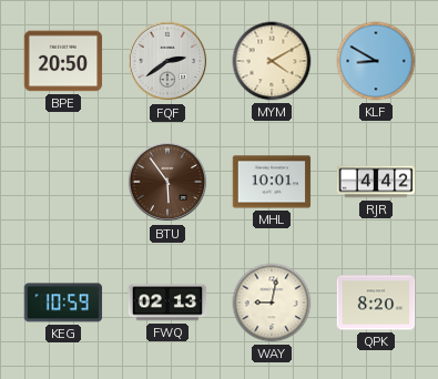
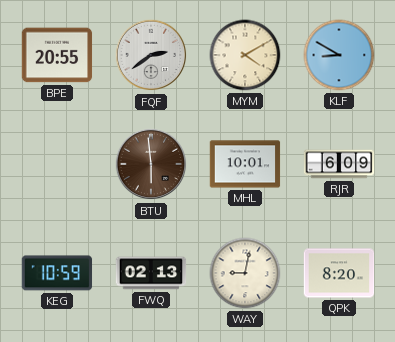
BPE: 20:50 -> 20:55 (57, 55)
BTU: 5:54 -> 5:59 (151, 164)
RJR: 4:42 -> 6:09 (339, 164)
